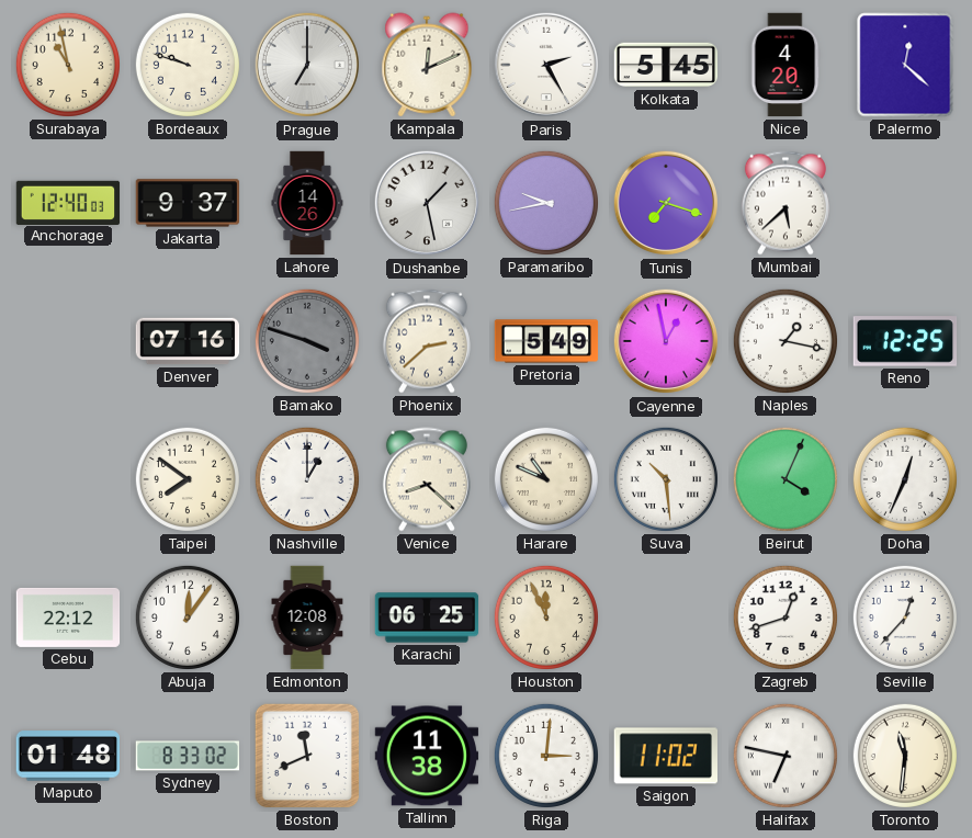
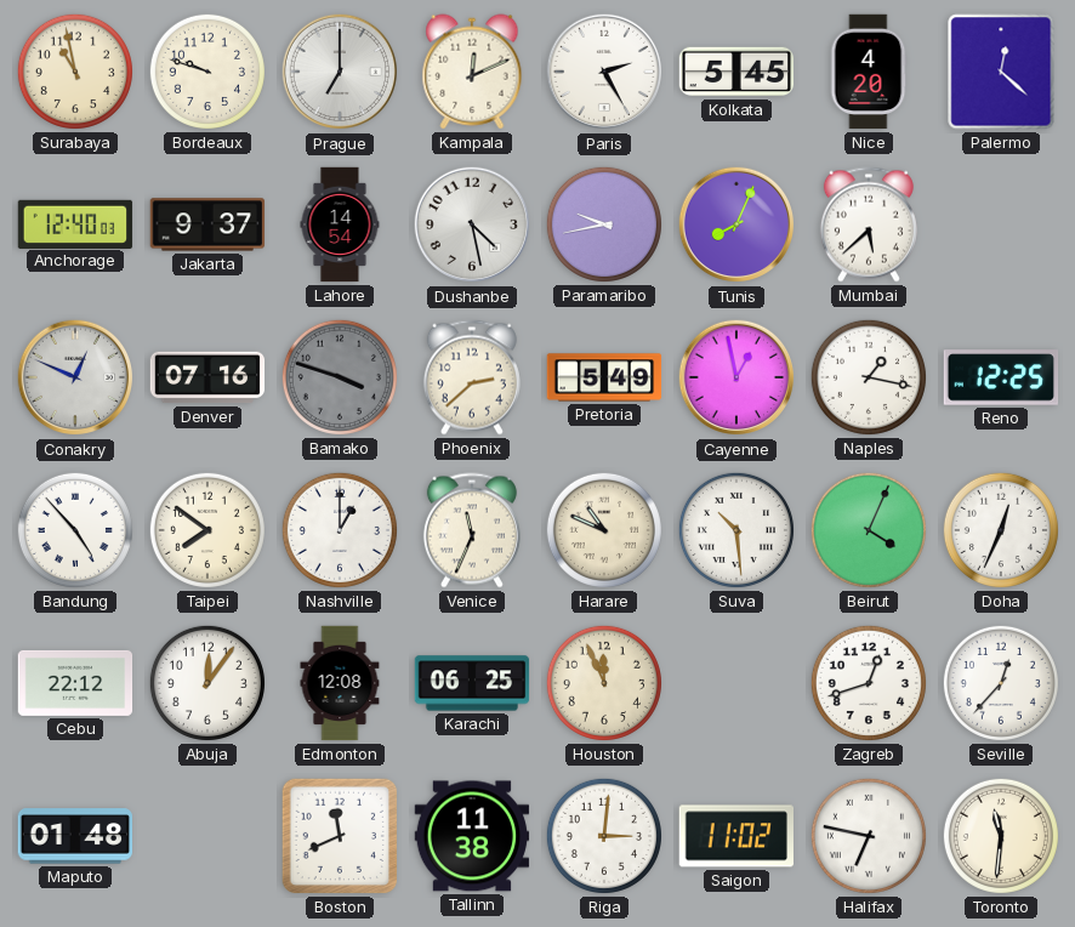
Lahore: 14:26 -> 14:54 (340, 224)
Dushanbe: 1:28 -> 4:28 (472, 224)
Tunis: 7:18 -> 8:04 (736, 224)
Conakry: none -> 12:49 (75, 377)
Bandung: none -> 4:53 (75, 530)
Venice: 8:22 -> 11:34 (472, 530)
Sydney: 8:33 -> none (188, 756)
